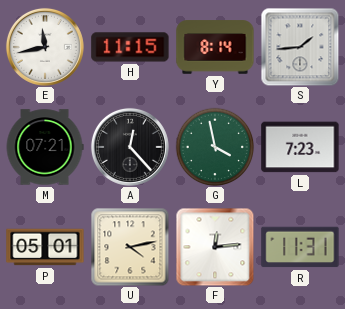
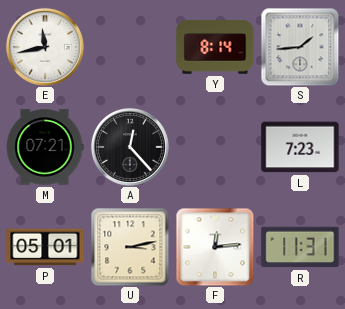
H: 11:15 -> none (130, 47)
G: 3:58 -> none (215, 147)
U: 4:13 -> 3:13 (130, 247)
